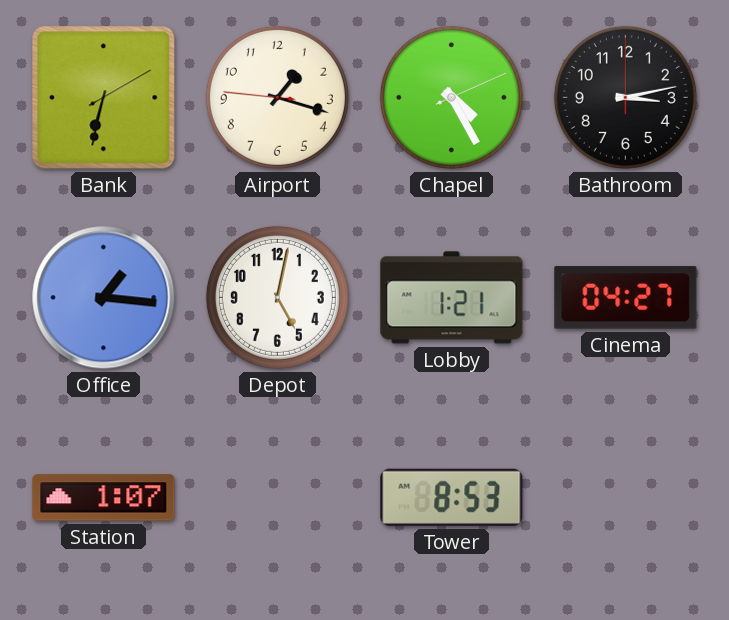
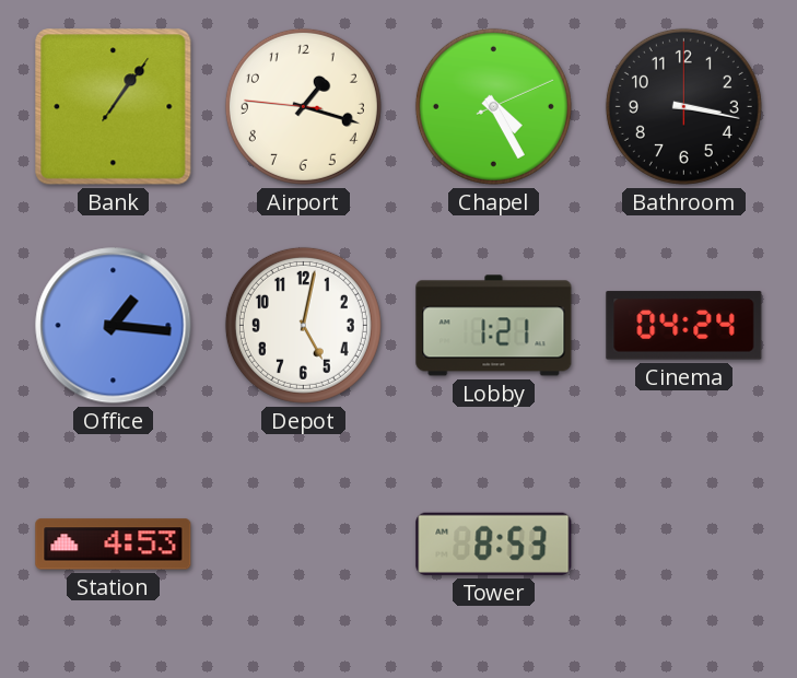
Bank: 6:32 -> 1:06 (114, 107)
Bathroom: 3:13 -> 3:17 (683, 106)
Cinema: 04:27 -> 04:24 (684, 326)
Station: 1:07 -> 4:53 (114, 545)
